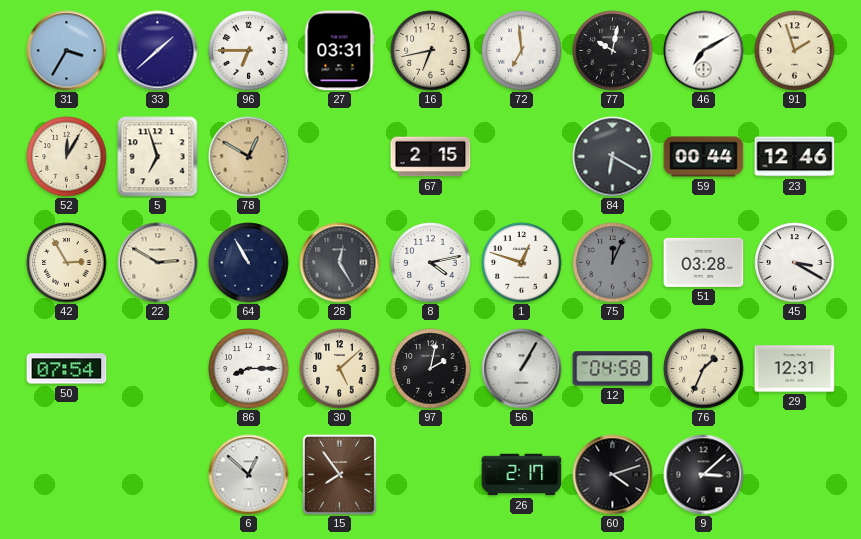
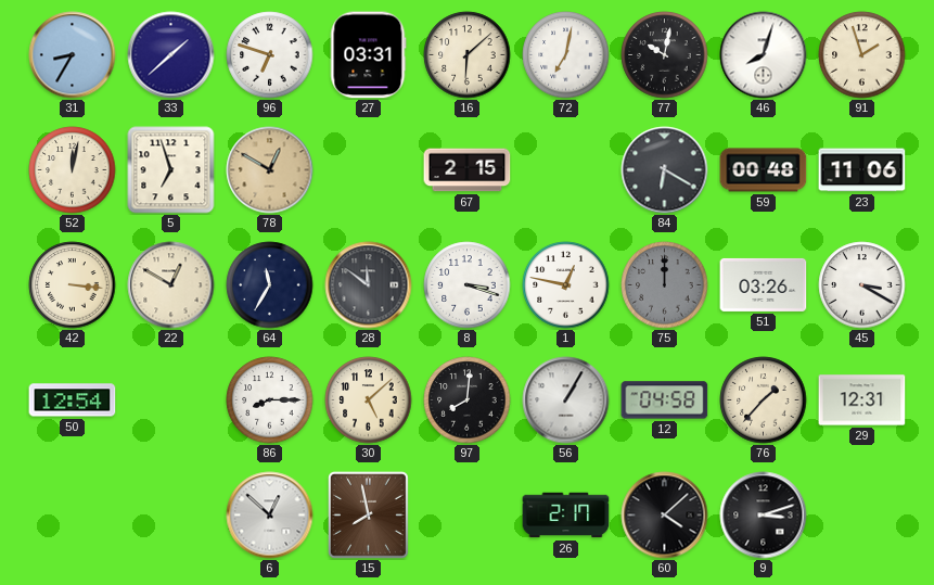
31: 3:35 -> 8:35 (73, 55)
96: 6:45 -> 6:48 (270, 55)
16: 6:43 -> 6:08 (468, 55)
72: 6:59 -> 7:02 (566, 55)
46: 7:10 -> 8:03 (764, 55)
52: 12:05 -> 12:02 (73, 170)
59: 00:44 -> 00:48 (764, 170)
23: 12:46 -> 11:06 (862, 170)
42: 2:55 -> 3:16 (73, 285)
22: 2:50 -> 12:50 (171, 285)
64: 10:55 -> 11:35 (270, 285)
28: 12:25 -> 11:51 (369, 285)
8: 4:13 -> 3:18 (468, 285)
1: 12:48 -> 12:47 (566, 285)
75: 12:04 -> 12:00 (665, 285)
51: 03:28 -> 03:26 (764, 284)
50: 07:54 -> 12:54 (73, 400)
97: 2:02 -> 8:01 (468, 400)
76: 1:34 -> 1:37 (764, 400)
15: 7:54 -> 7:58 (368, 514)
60: 4:12 -> 4:08 (665, 516)
9: 3:08 -> 3:12 (764, 516)
